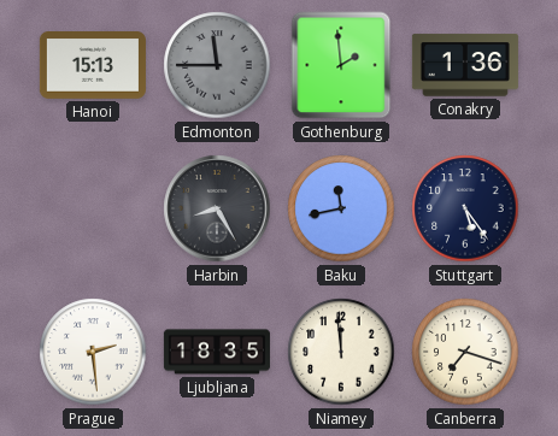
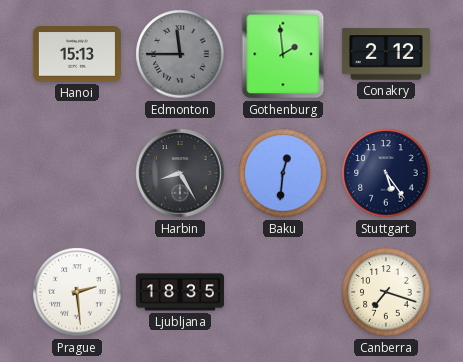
Conakry: 1:36 -> 2:12 (386, 54)
Baku: 11:43 -> 12:31 (283, 173)
Niamey: 11:59 -> none (341, 352)
